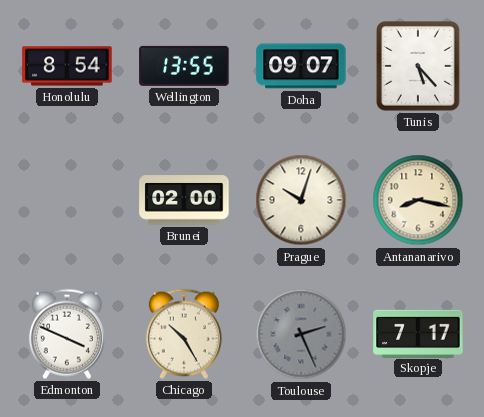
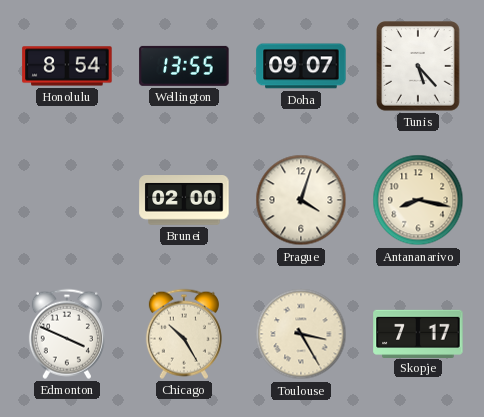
Prague: 10:03 -> 4:03 (301, 200)
Toulouse: 2:26 -> 3:25 (301, 334)
Toulouse dial: grey -> cream (301, 334)
